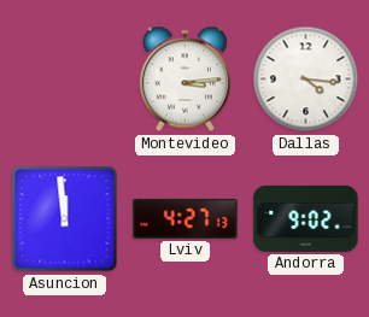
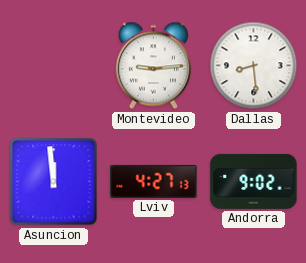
Montevideo: 3:14 -> 9:14 (153, 66)
Dallas: 4:16 -> 8:29 (254, 66)
